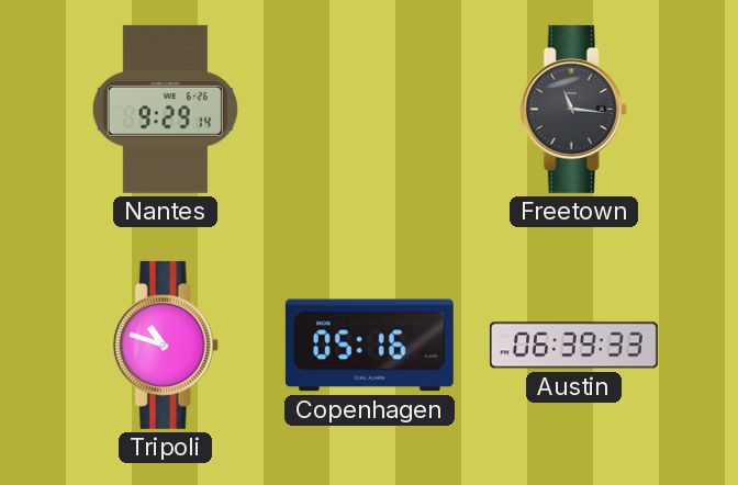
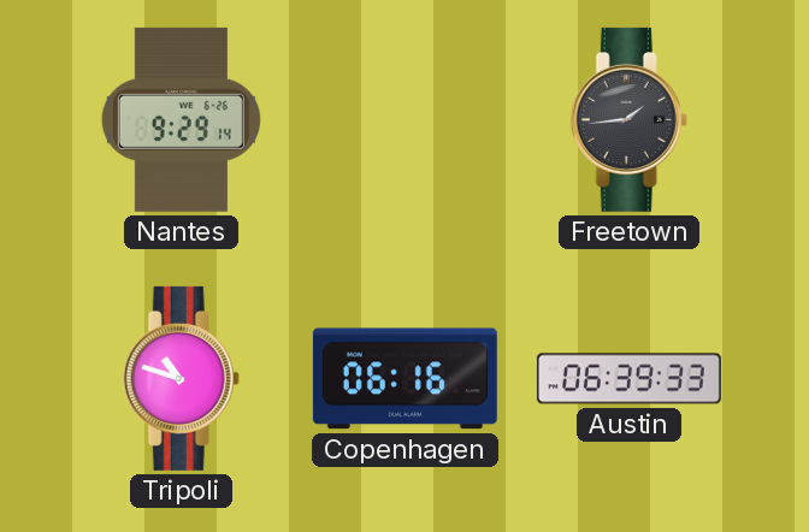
Freetown: 11:16 -> 1:44 (628, 119)
Copenhagen: 05:16 -> 06:16 (404, 379)
